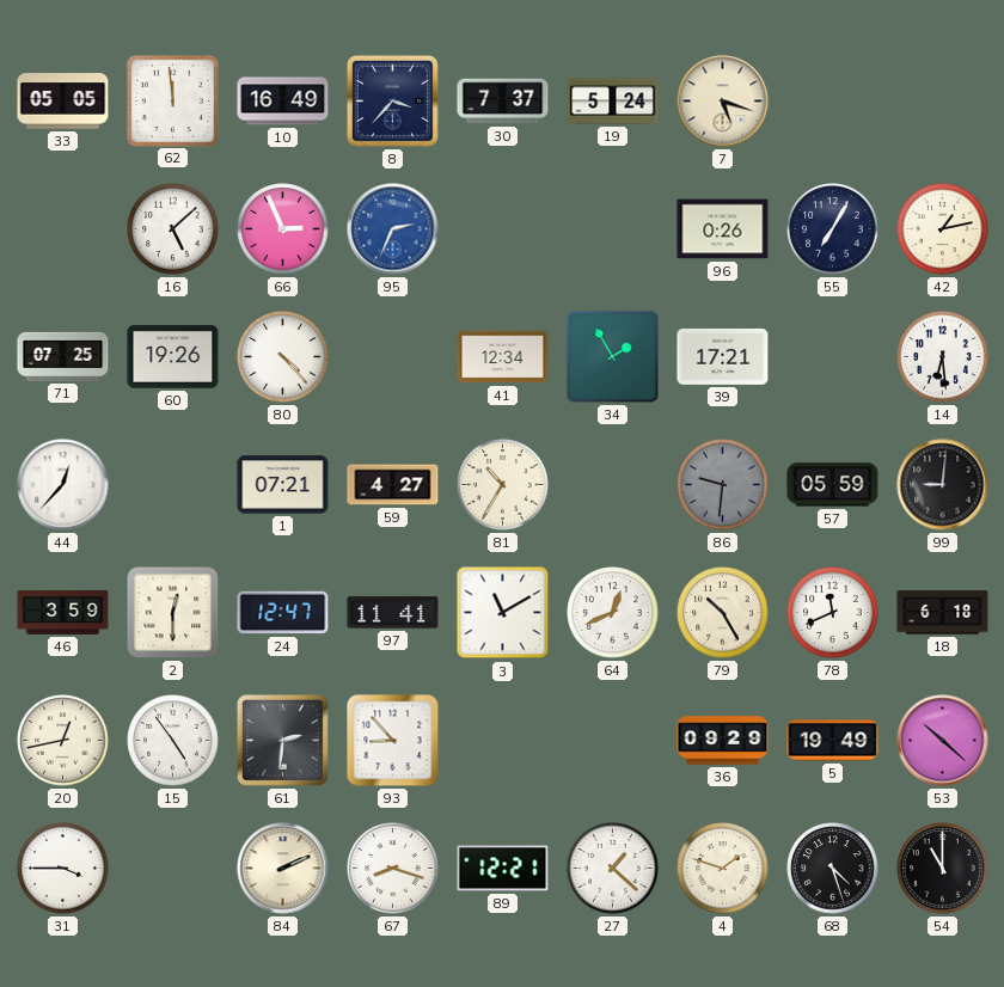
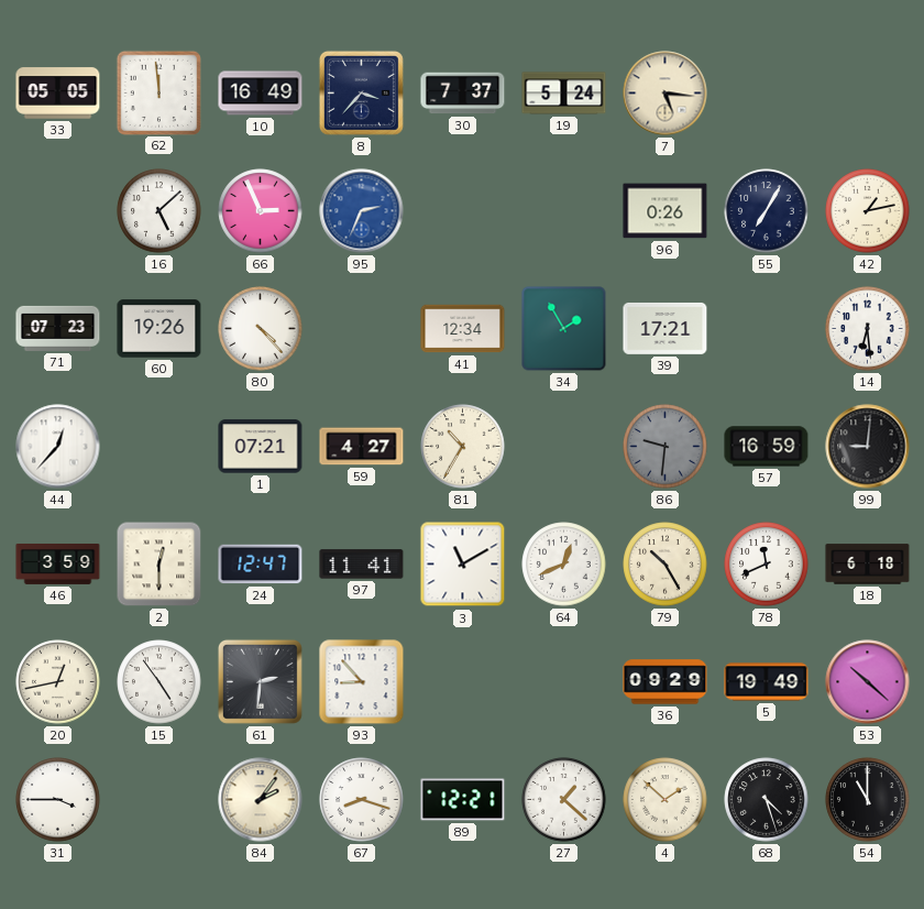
7: 5:18 -> 5:16 (665, 94)
71: 07:25 -> 07:23 (58, 328)
57: 05:59 -> 16:59 (767, 447)
84: 2:11 -> 2:06 (261, 800)
4: 1:48 -> 1:52 (665, 800)
